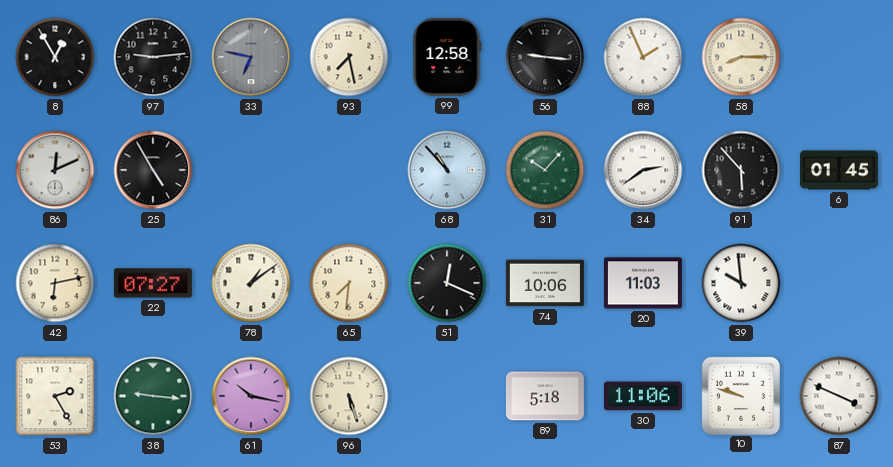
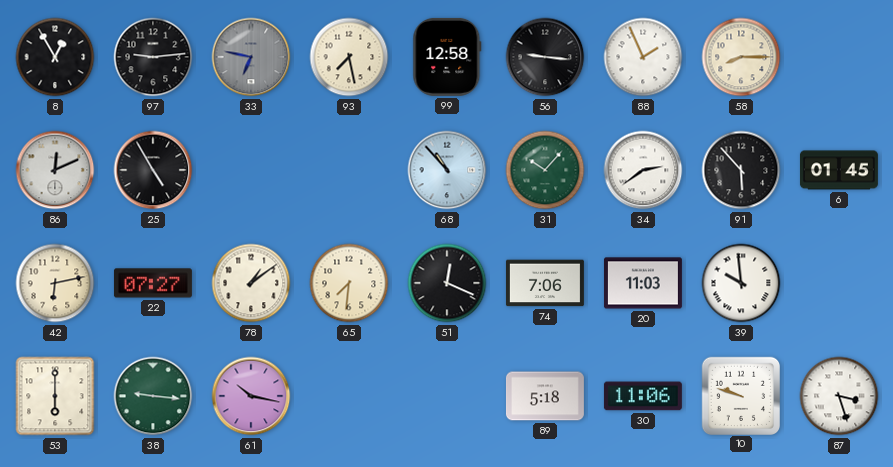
74: 10:06 -> 7:06 (545, 283)
53: 2:25 -> 6:00 (55, 396)
96: 5:27 -> none (349, 396)
87: 3:49 -> 3:27 (839, 396)
